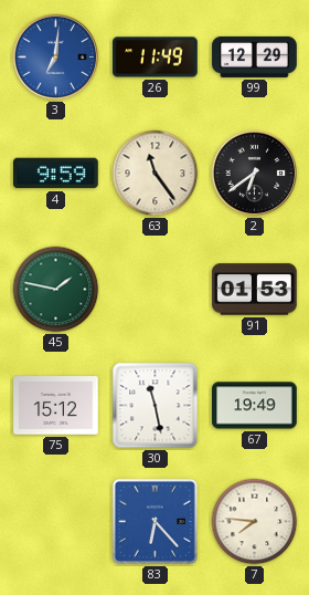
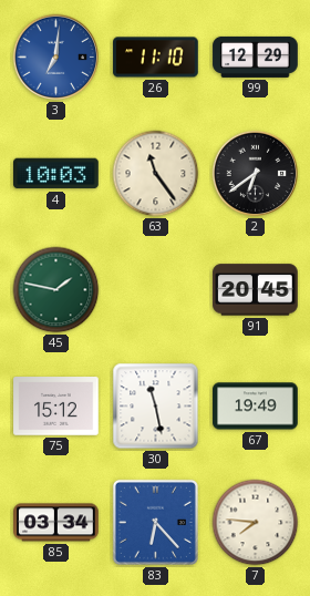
26: 11:49 -> 11:10 (156, 58)
4: 9:59 -> 10:03 (56, 174)
91: 01:53 -> 20:45 (256, 290)
85: none -> 03:34 (56, 523)
